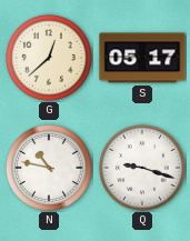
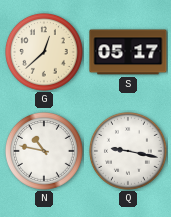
Q: 9:18 -> 9:17 (128, 151)
